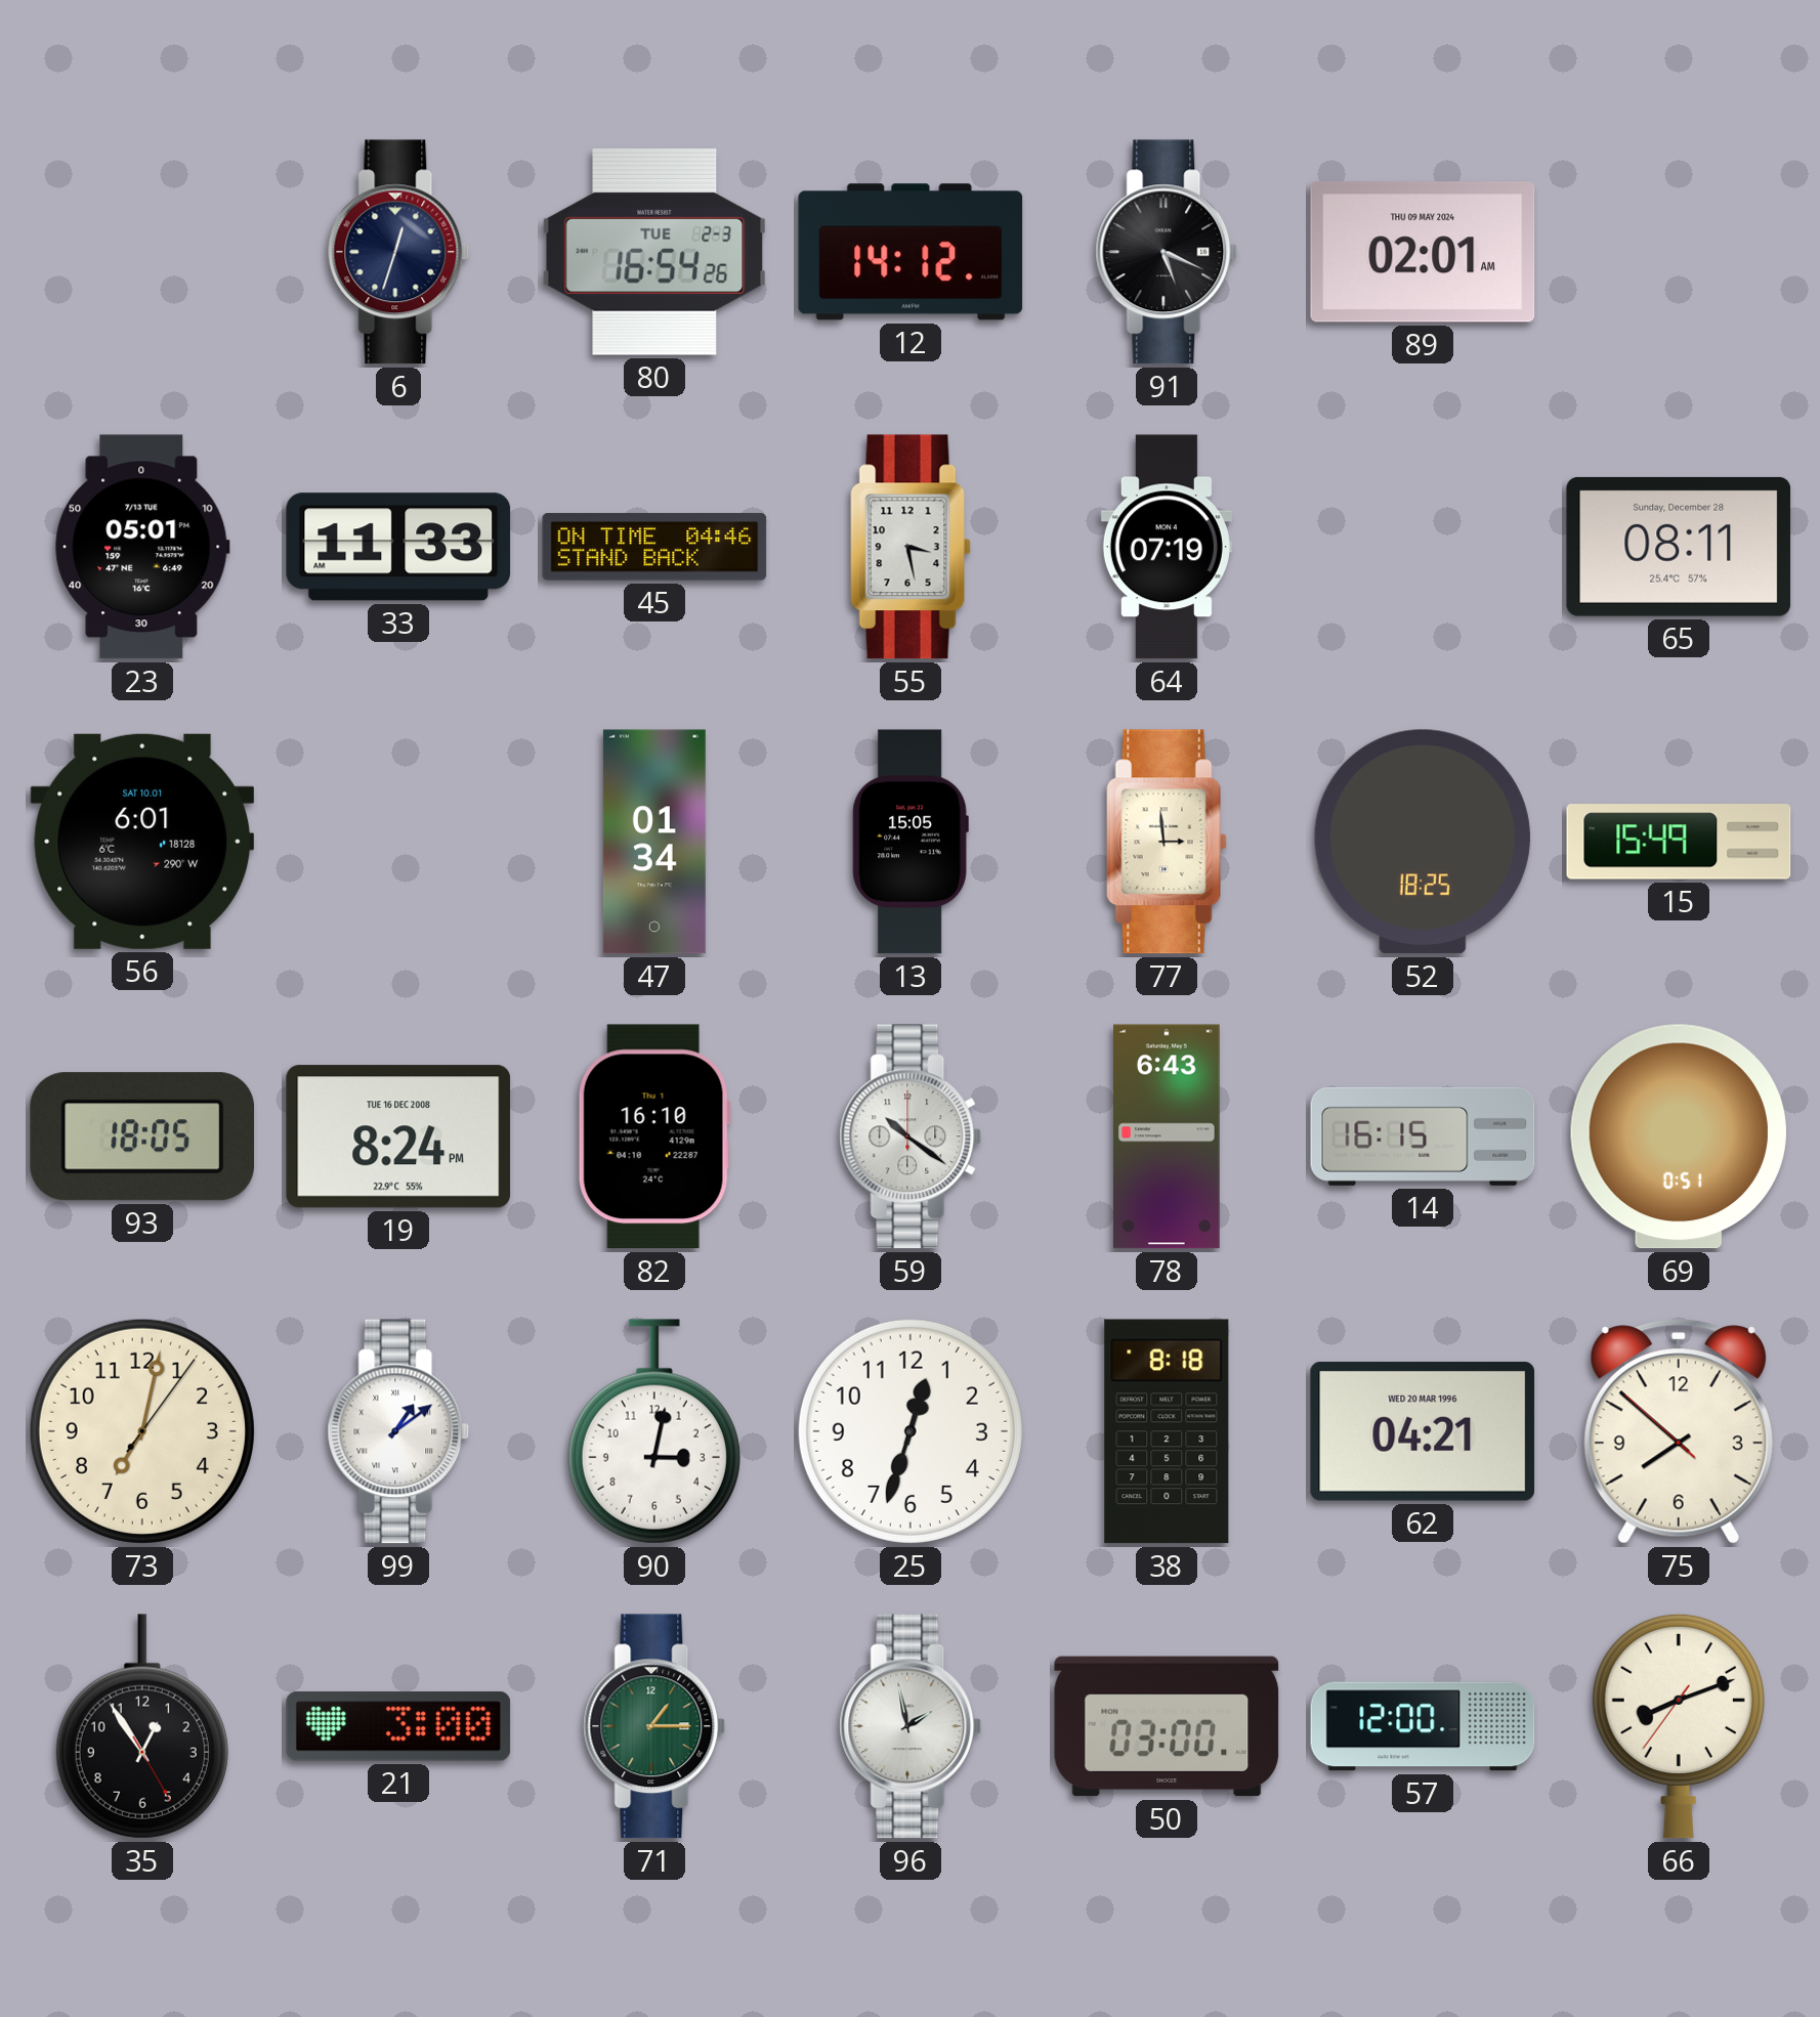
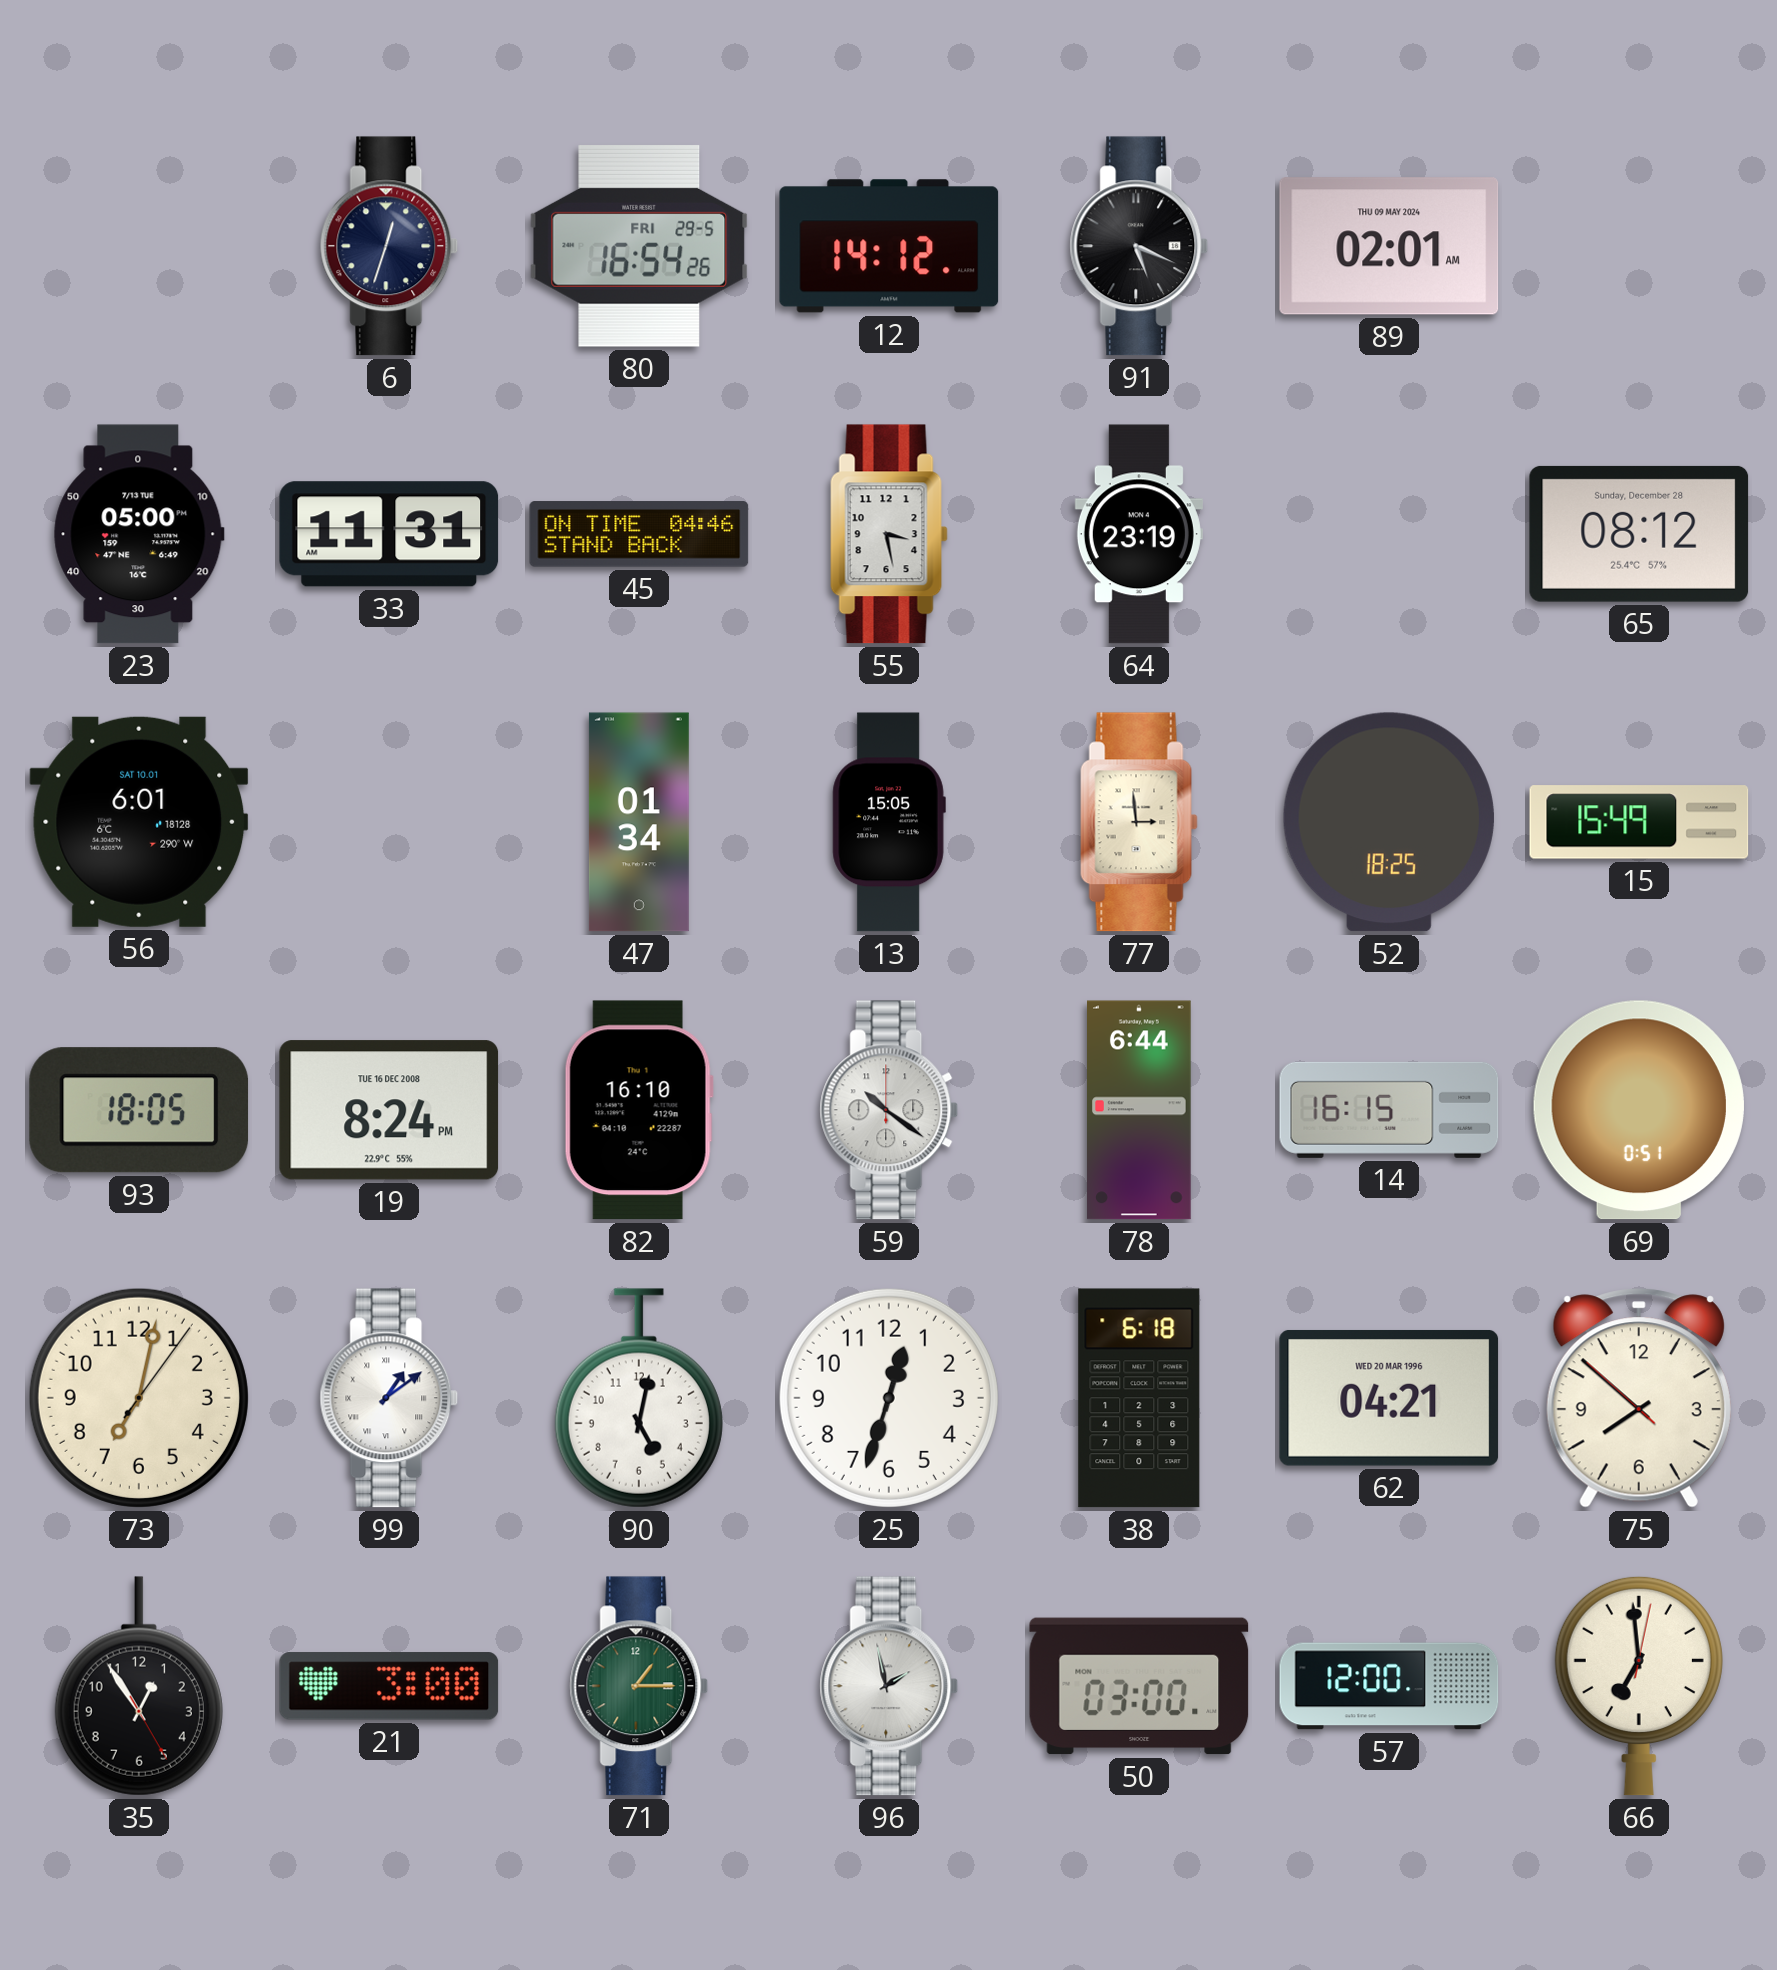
80 date: TUE 2-3 -> FRI 29-5 (639, 246)
23: 05:01 -> 05:00 (139, 534)
33: 11:33 -> 11:31 (389, 534)
64: 07:19 -> 23:19 (1139, 534)
65: 08:11 -> 08:12 (1639, 534)
78: 6:43 -> 6:44 (1140, 1110)
90: 3:02 -> 5:02 (639, 1398)
38: 8:18 -> 6:18 (1139, 1398)
66: 8:11 -> 6:59 (1639, 1686)
